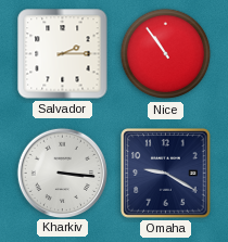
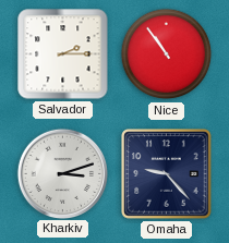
Kharkiv: 3:16 -> 3:12 (62, 173)
Omaha: 9:20 -> 9:23 (167, 174)
